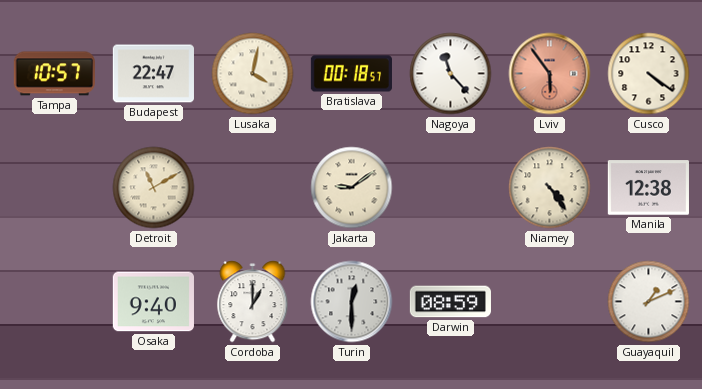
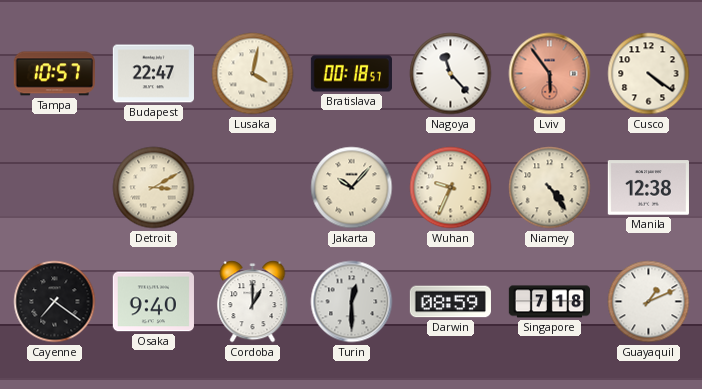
Detroit: 11:10 -> 3:10 (154, 188)
Jakarta: 9:09 -> 10:07 (352, 188)
Wuhan: none -> 9:34 (451, 188)
Cayenne: none -> 7:21 (55, 302)
Singapore: none -> 7:18 (549, 302)
